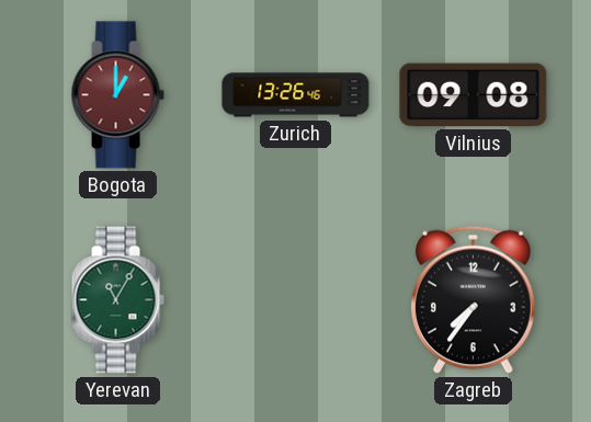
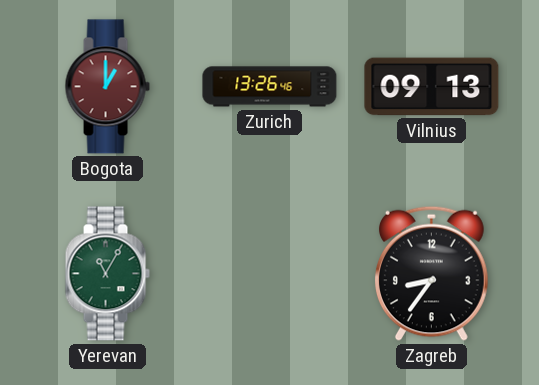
Vilnius: 09:08 -> 09:13 (432, 87)
Zagreb: 7:36 -> 8:36 (431, 273)
